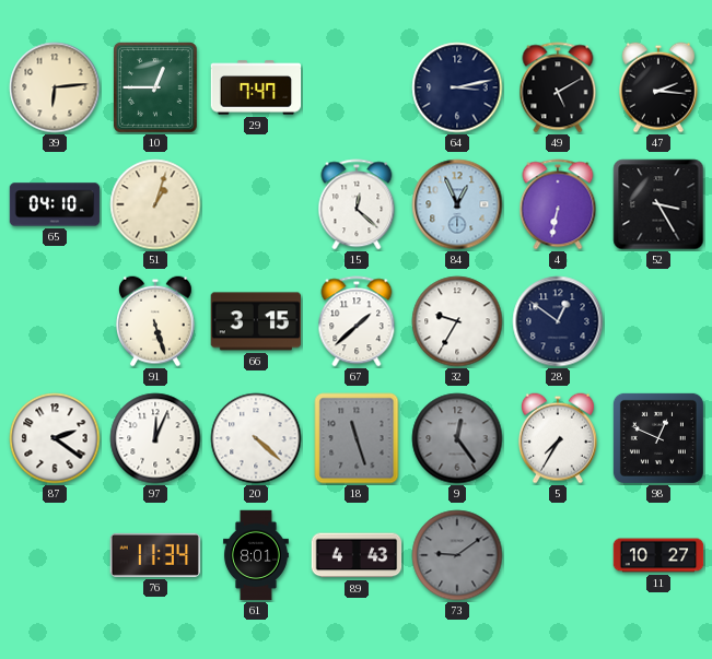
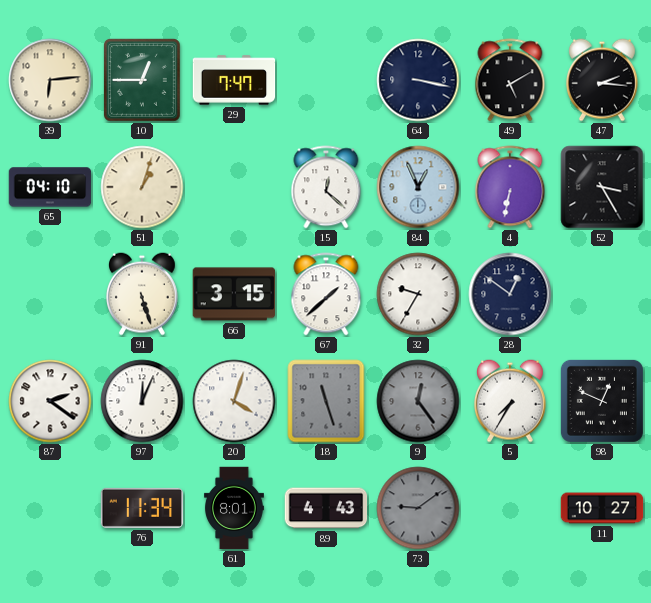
64: 3:13 -> 3:17 (418, 80)
20: 4:22 -> 4:03 (234, 401)
